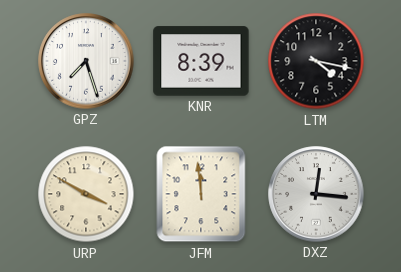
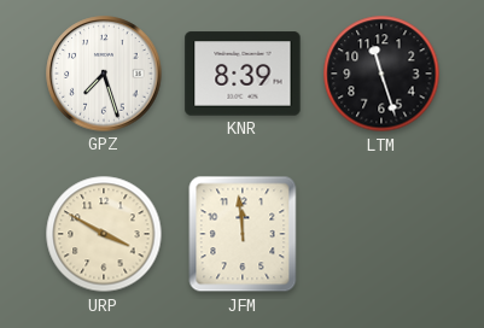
LTM: 4:17 -> 11:27 (381, 74)
DXZ: 12:16 -> none (316, 194)
